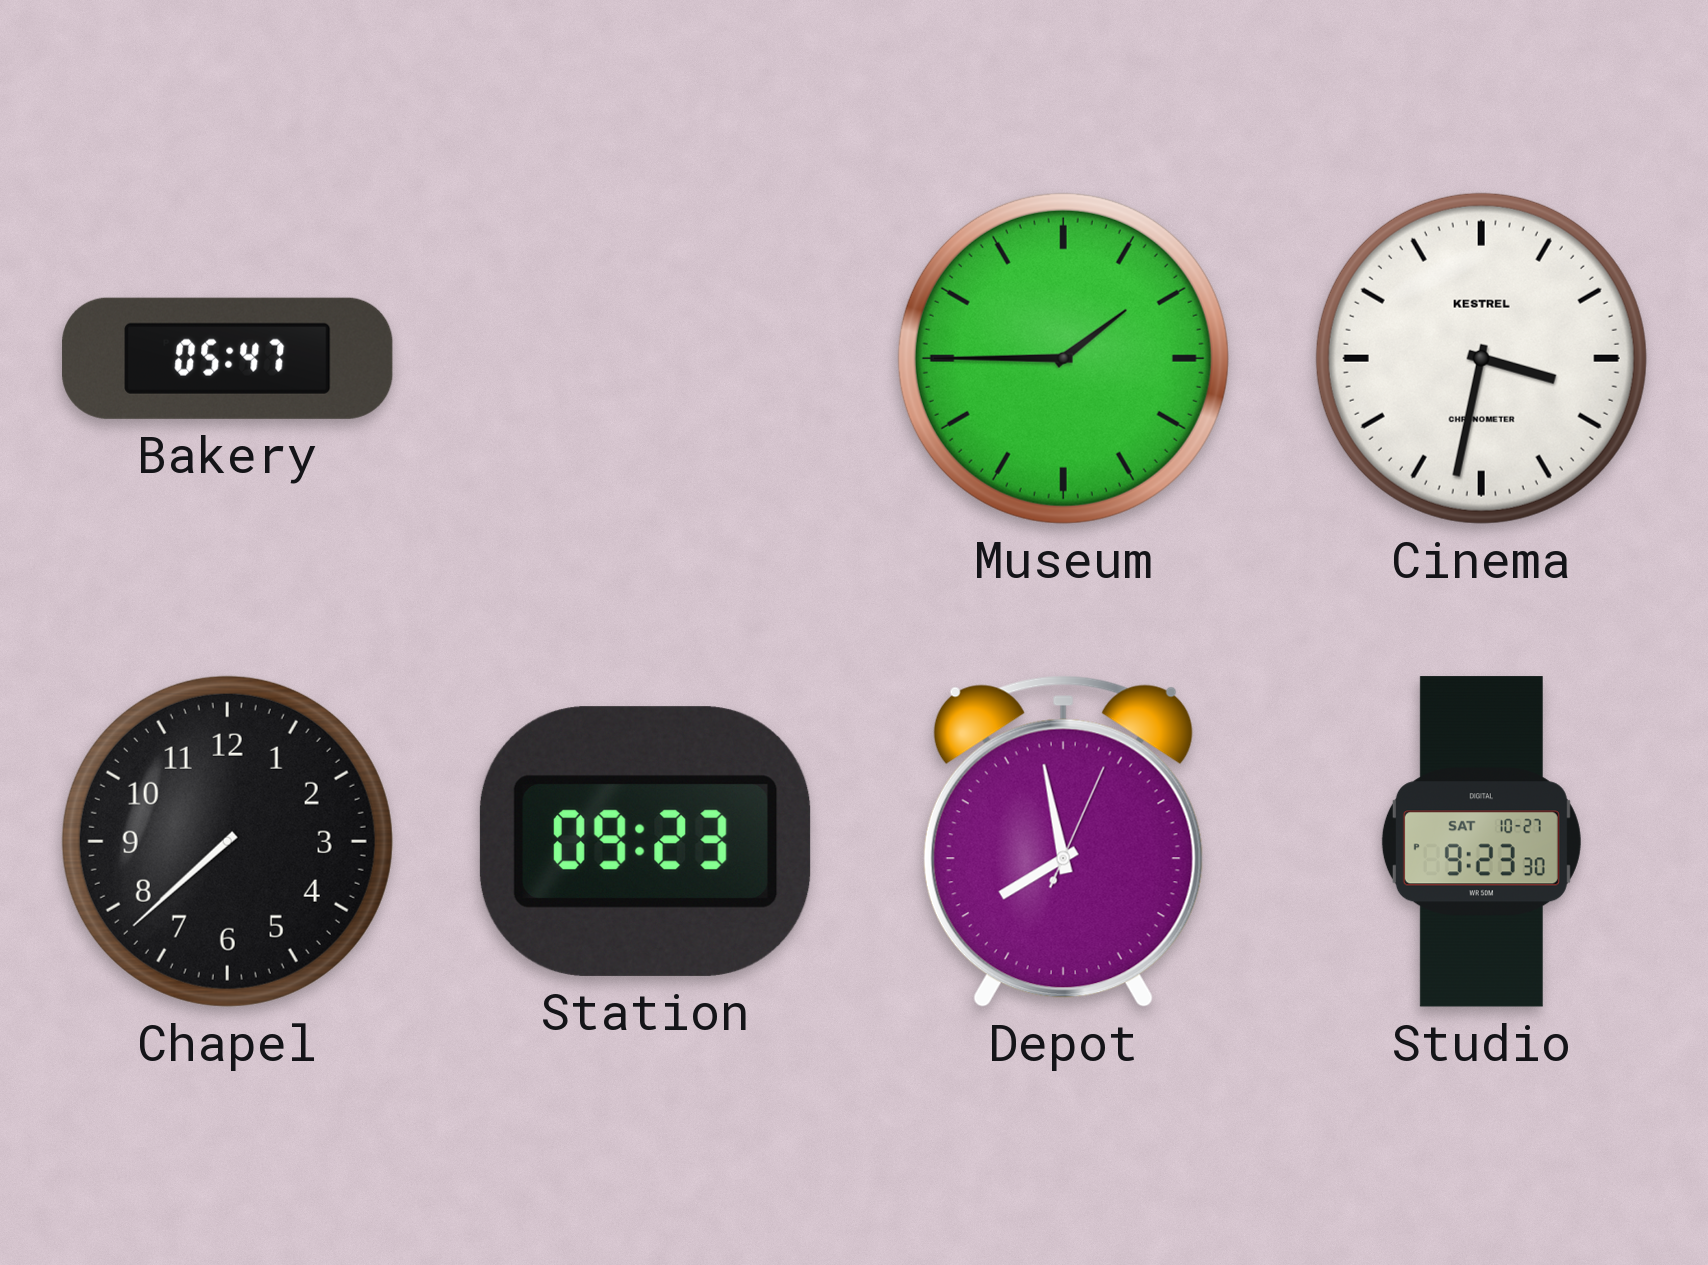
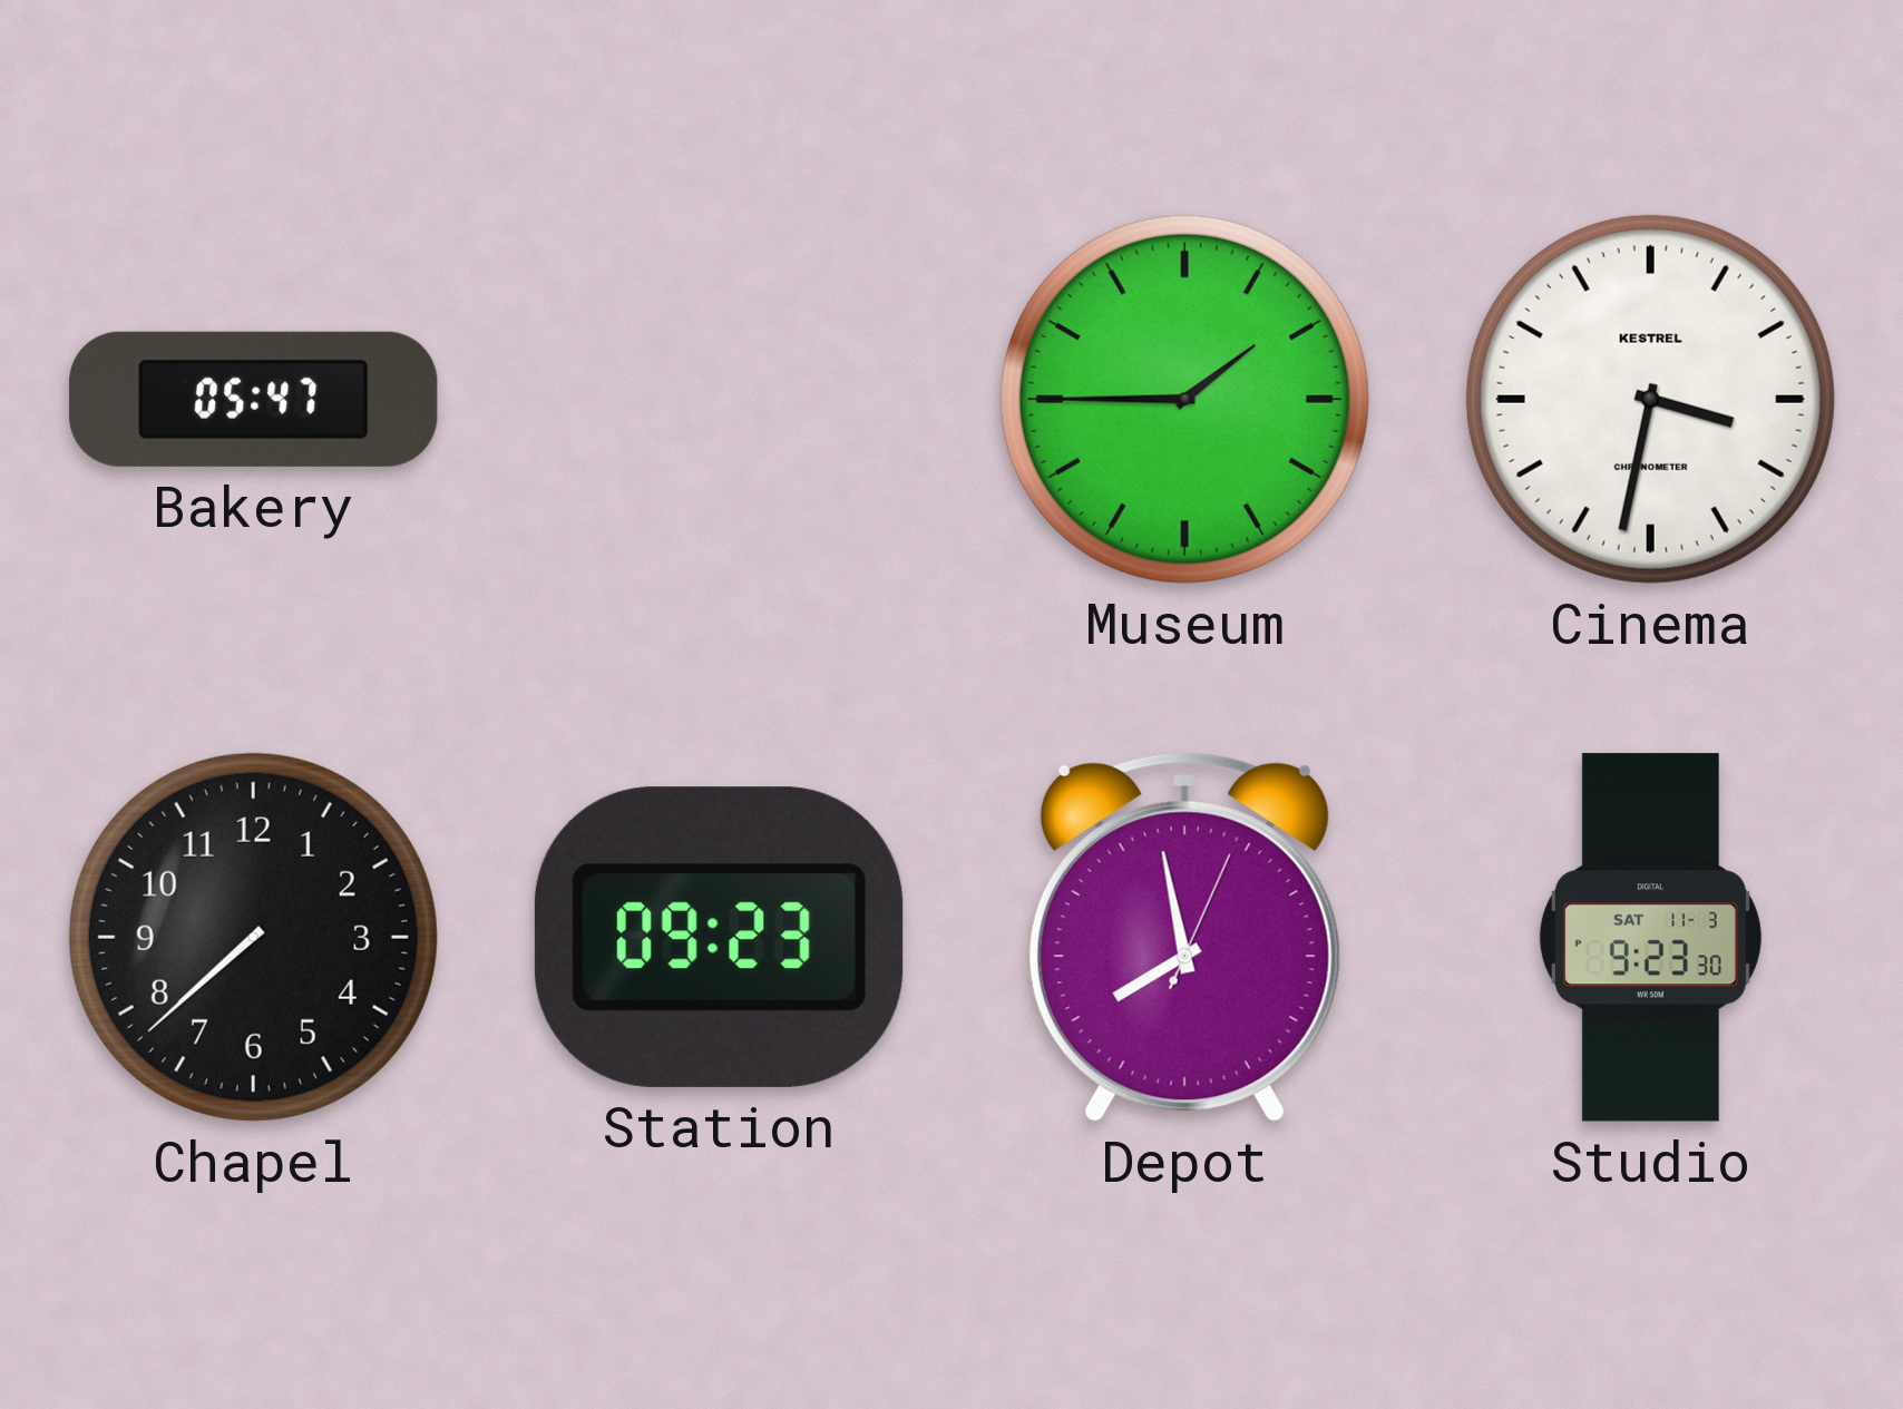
Studio date: SAT 10-27 -> SAT 11-3 (1650, 938)
